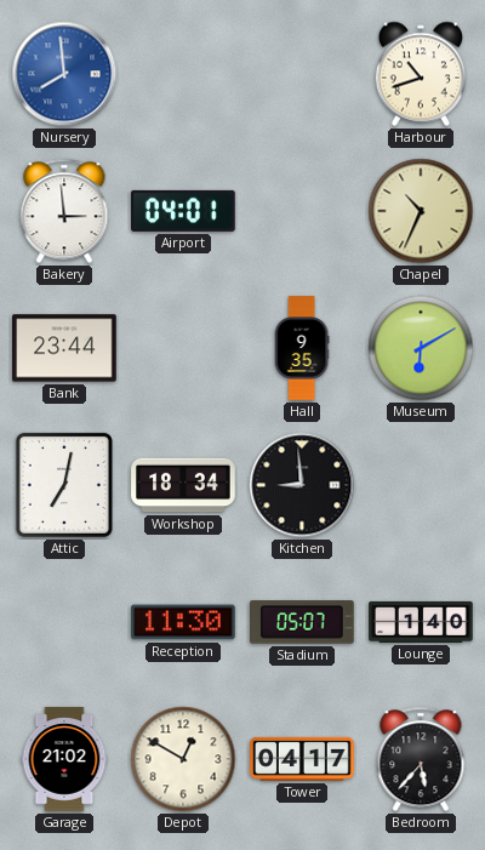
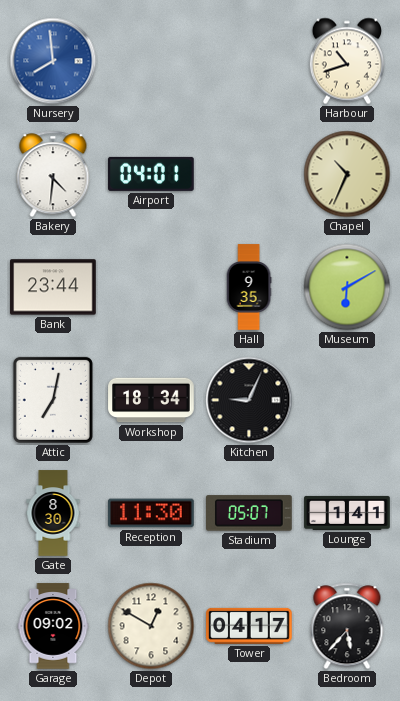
Bakery: 2:59 -> 4:31 (53, 174)
Kitchen: 8:59 -> 9:04 (249, 400)
Gate: none -> 8:30 (53, 513)
Lounge: 1:40 -> 1:41 (347, 513)
Garage: 21:02 -> 09:02 (53, 626)
